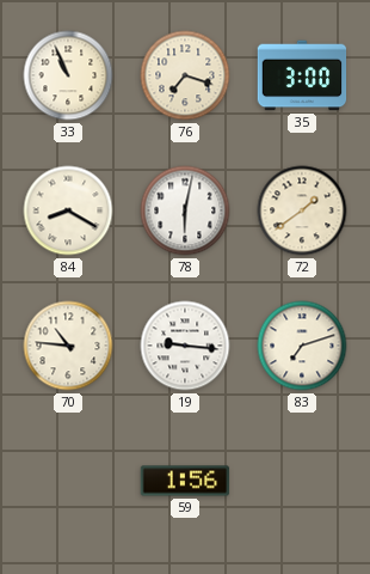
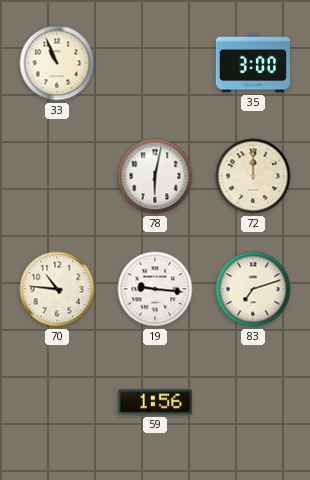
76: 7:18 -> none (185, 75)
84: 8:20 -> none (68, 210)
72: 1:39 -> 12:00 (253, 176)
